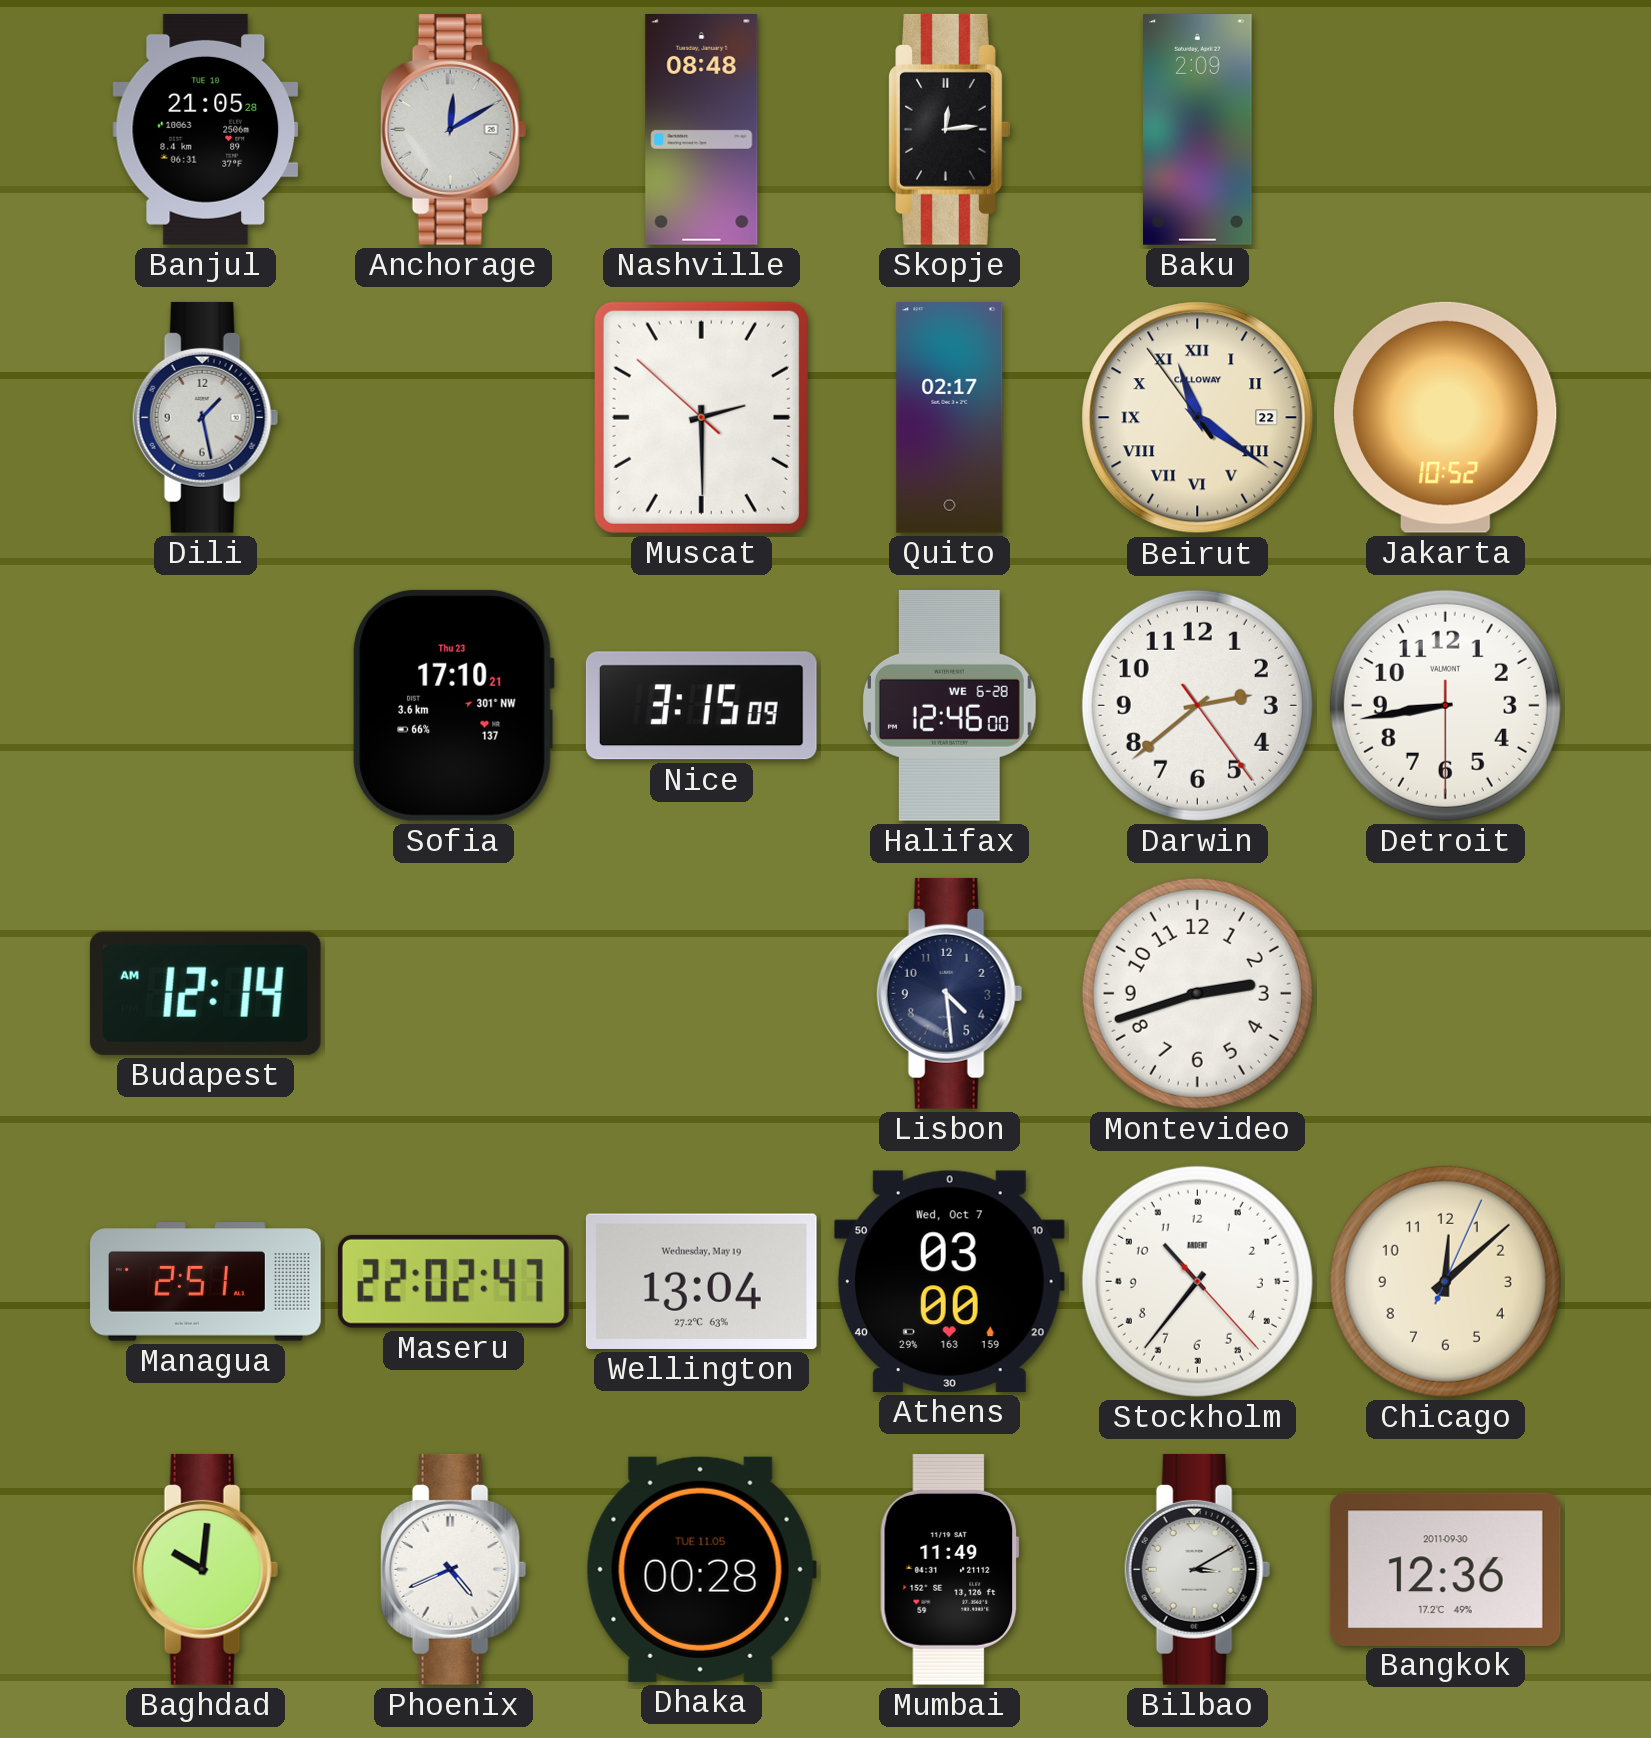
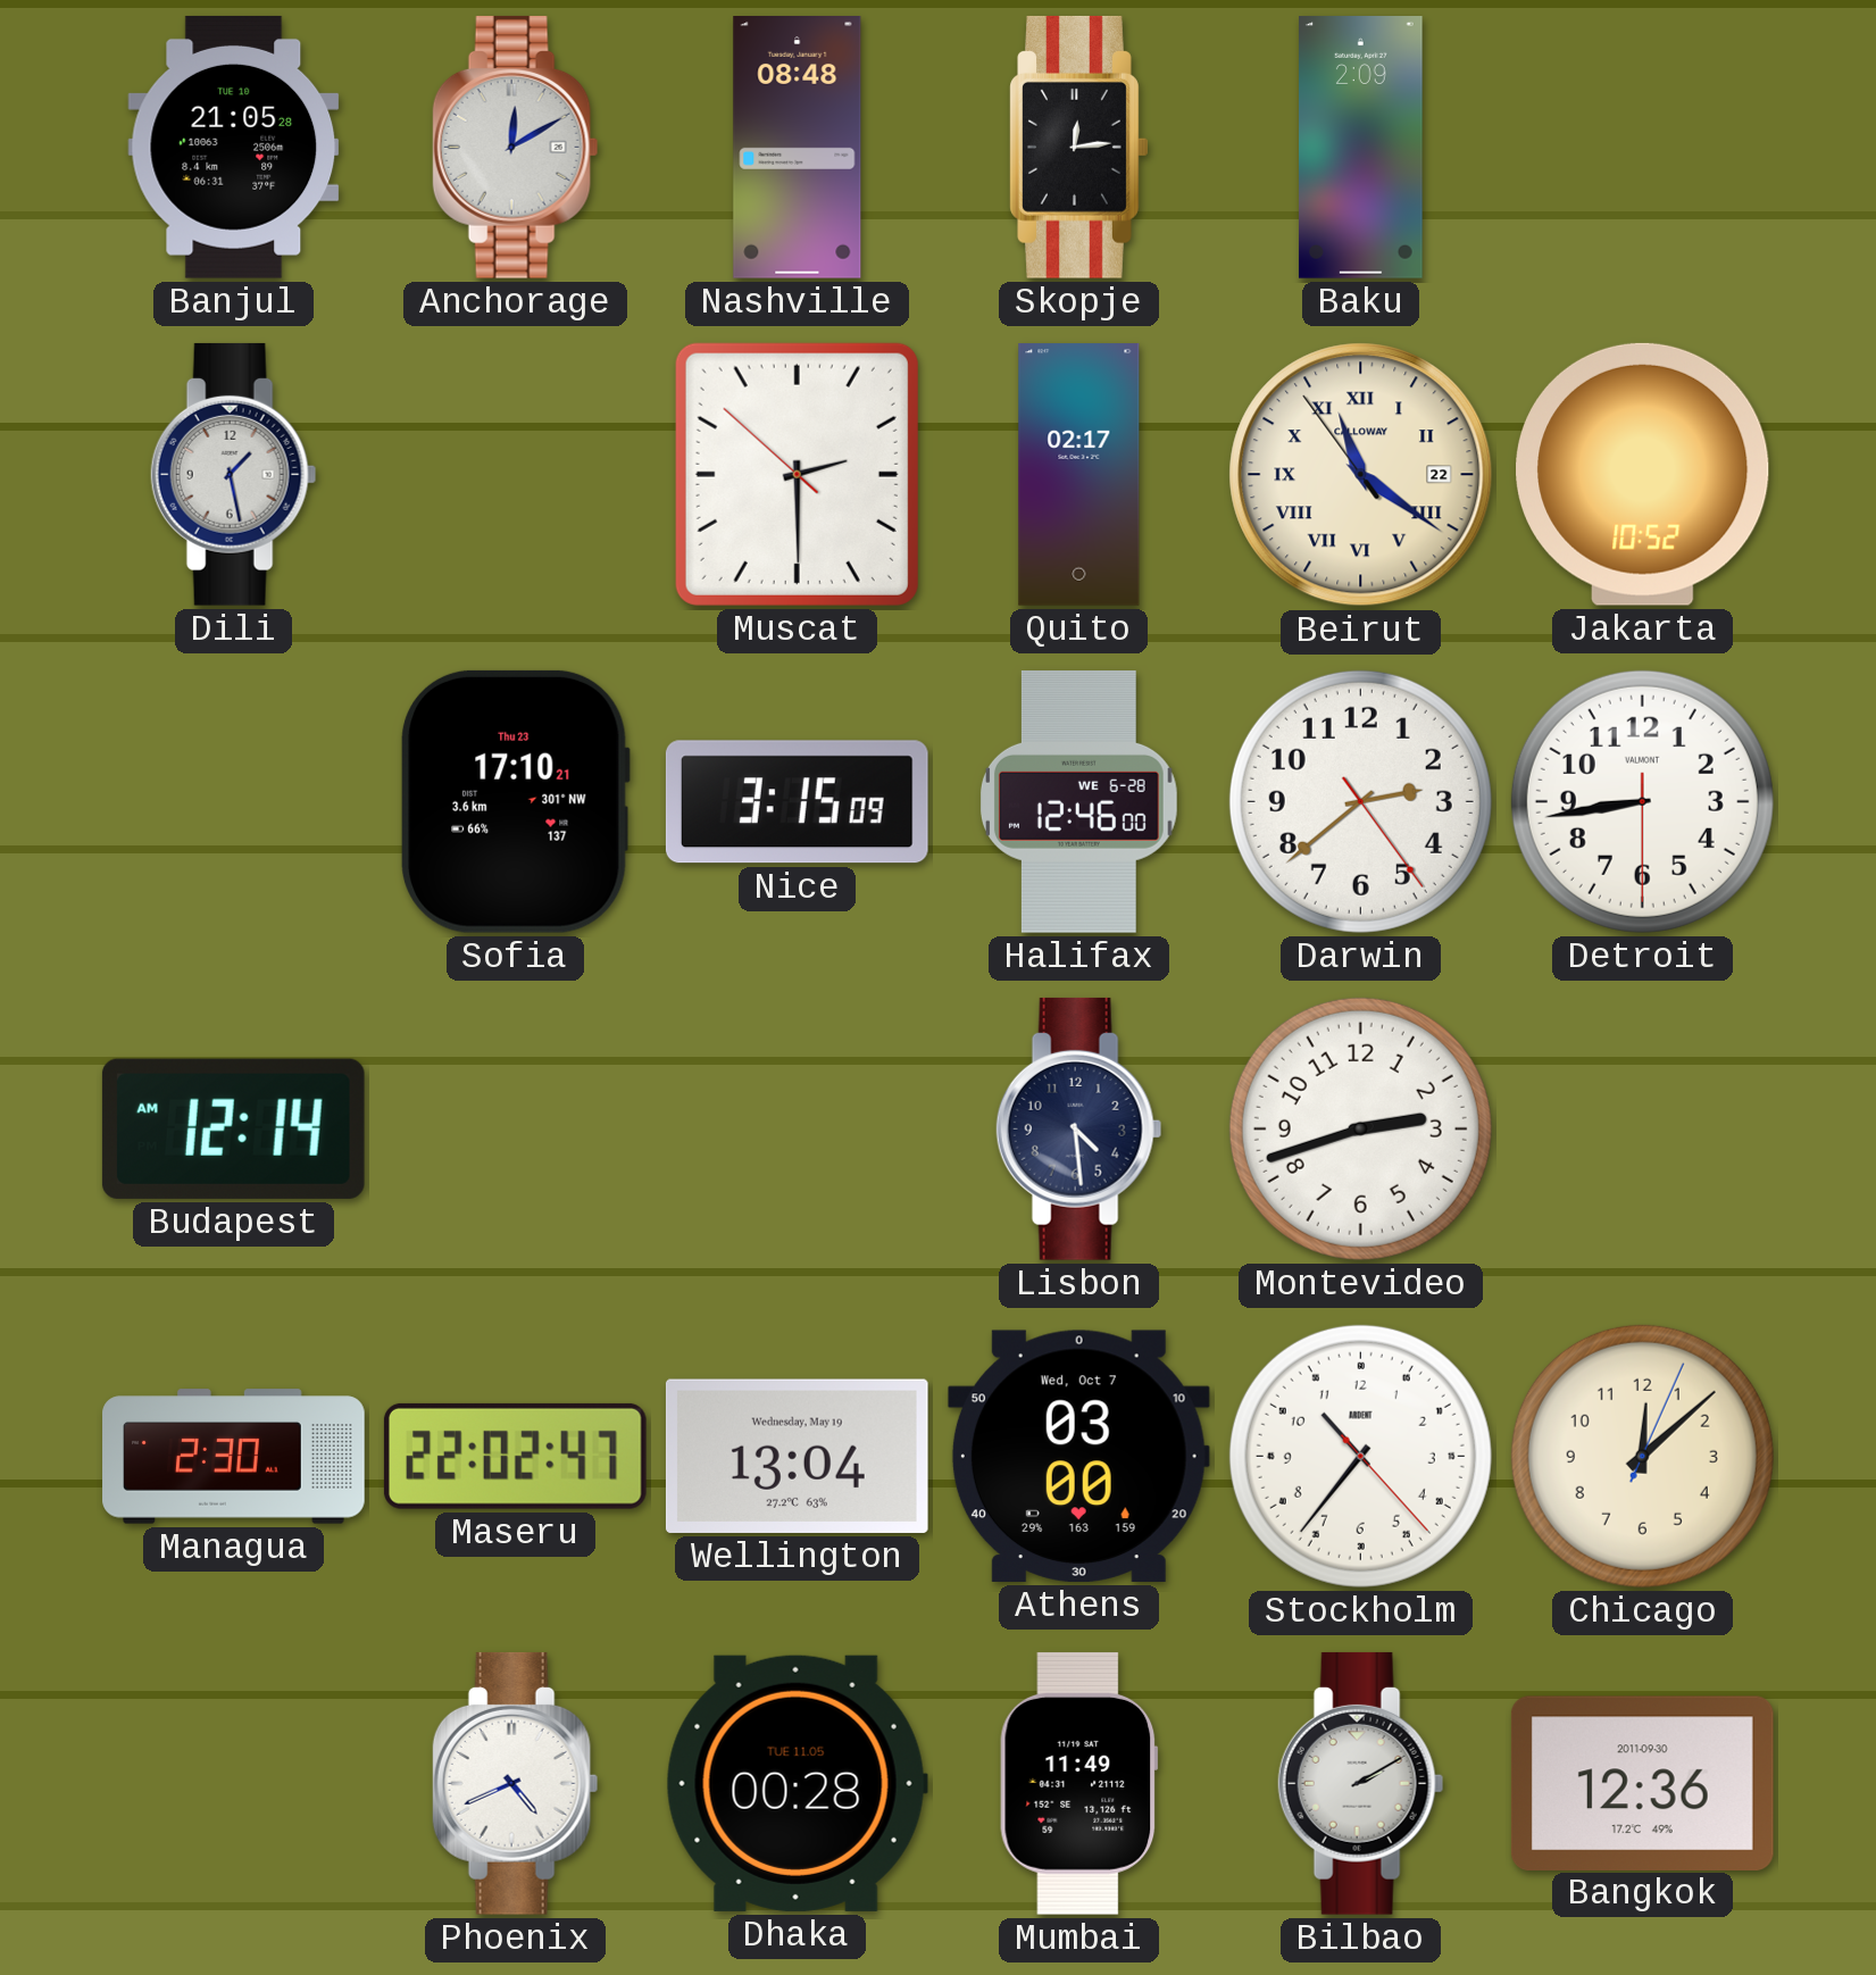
Managua: 2:51 -> 2:30 (234, 1457)
Baghdad: 10:01 -> none (206, 1569)
Bilbao: 3:10 -> 2:10 (1361, 1783)
